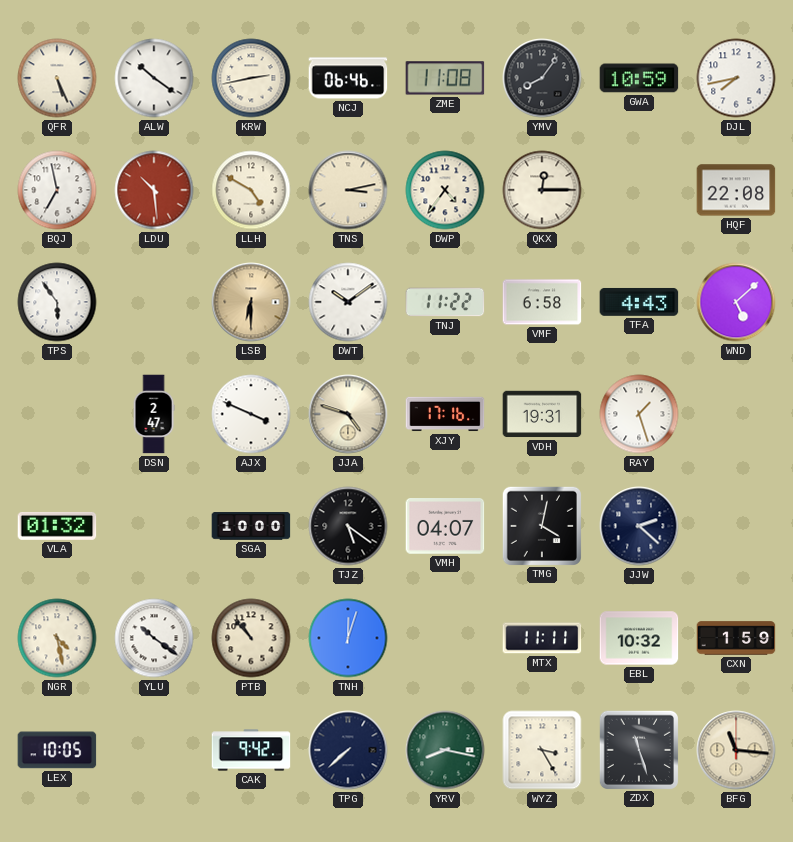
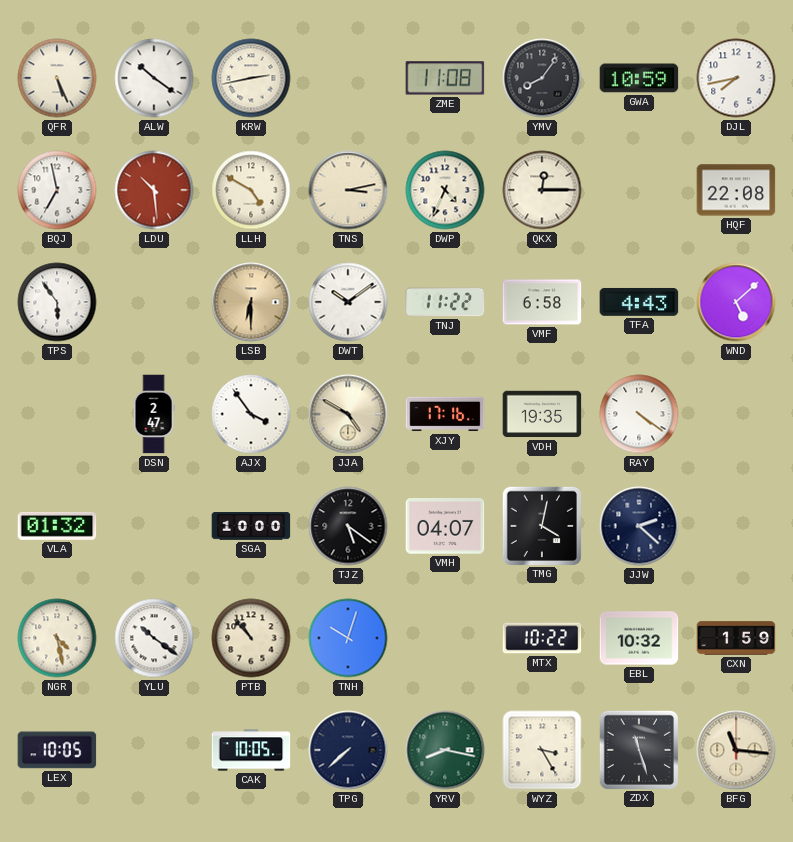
NCJ: 06:46 -> none (348, 78)
DWP: 4:36 -> 4:34 (445, 190)
AJX: 3:49 -> 3:54 (251, 414)
JJA: 4:48 -> 4:50 (348, 414)
VDH: 19:31 -> 19:35 (542, 414)
RAY: 1:27 -> 4:21 (639, 414)
TNH: 12:03 -> 10:03 (348, 638)
MTX: 11:11 -> 10:22 (542, 638)
CAK: 9:42 -> 10:05 (251, 750)
